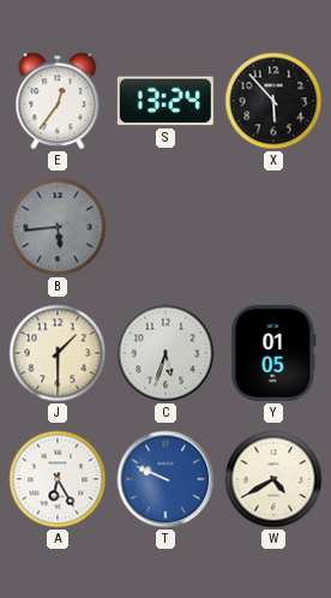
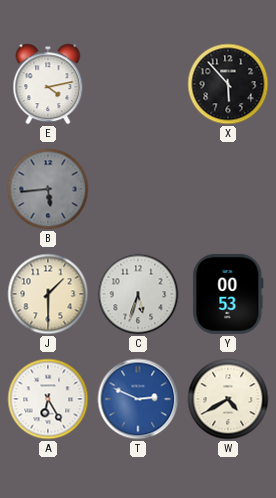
E: 12:36 -> 4:13 (48, 84)
S: 13:24 -> none (165, 101)
Y: 01:05 -> 00:53 (228, 294)
T: 9:49 -> 2:49 (138, 399)
